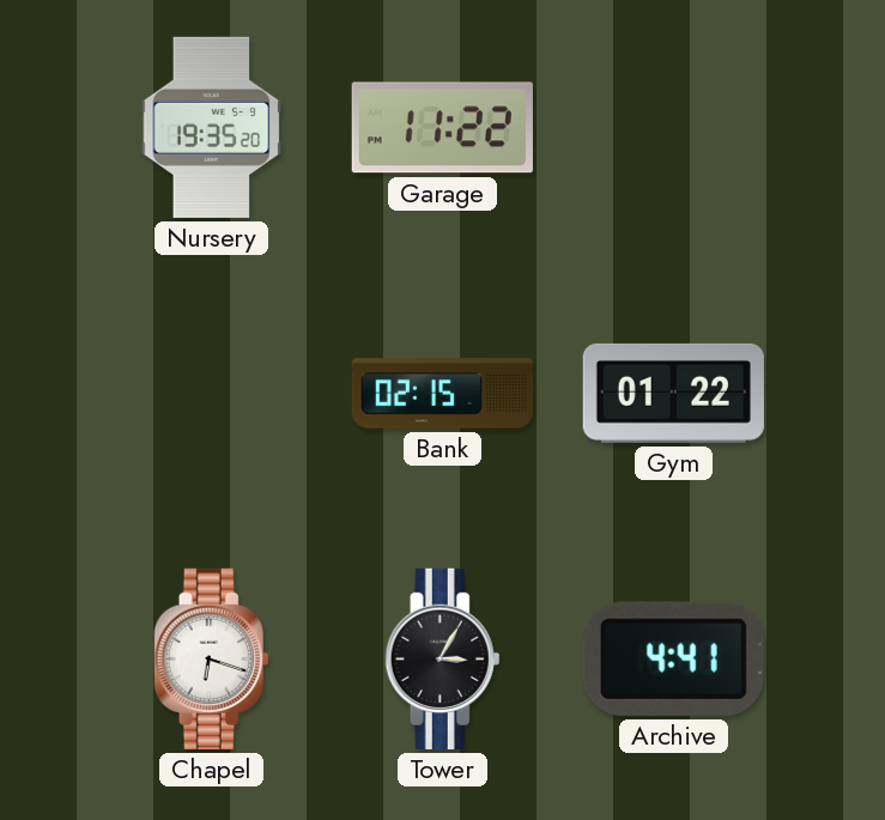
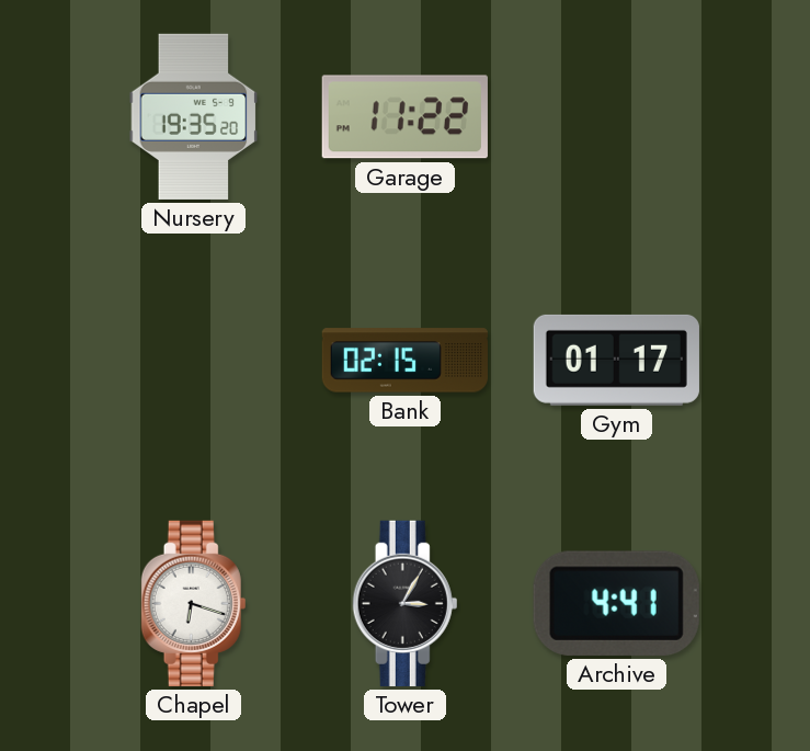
Gym: 01:22 -> 01:17 (616, 360)
